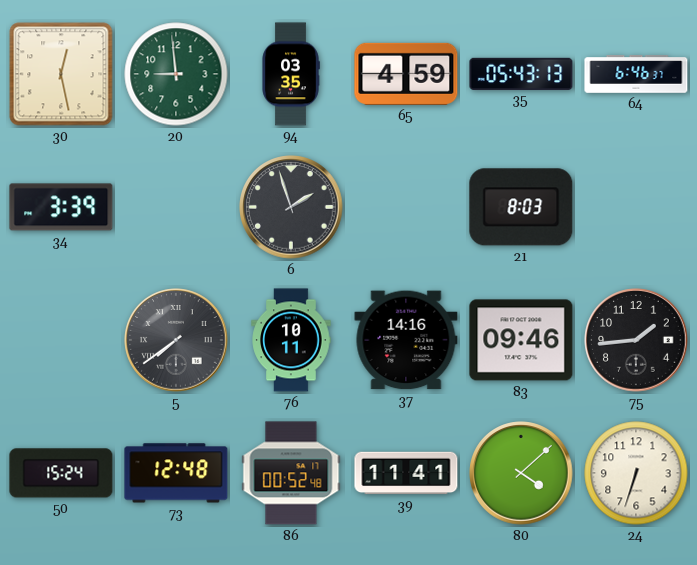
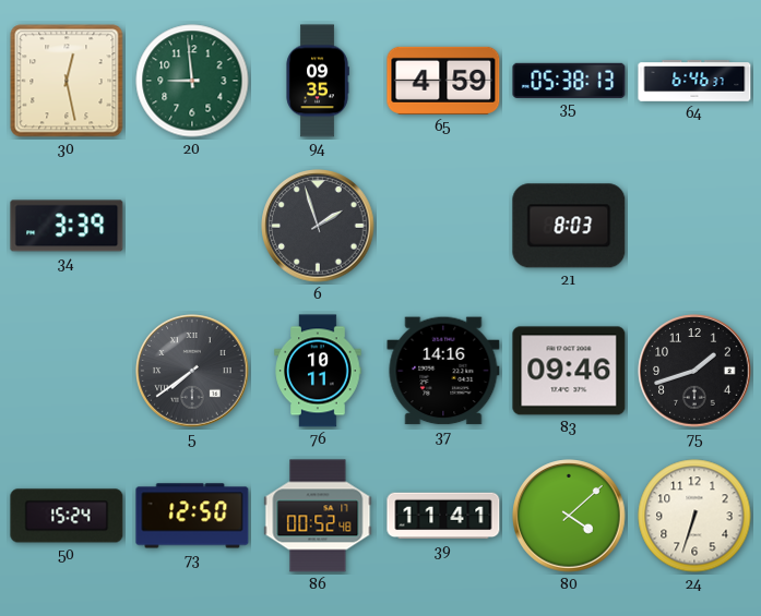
94: 03:35 -> 09:35 (318, 81)
35: 05:43 -> 05:38 (569, 80)
75: 1:44 -> 1:42 (694, 371)
73: 12:48 -> 12:50 (192, 516)
